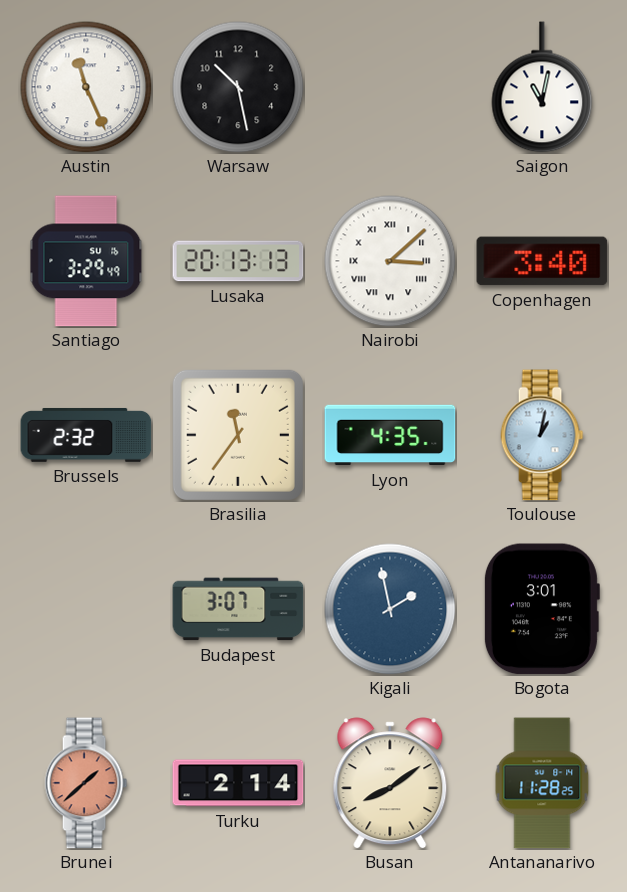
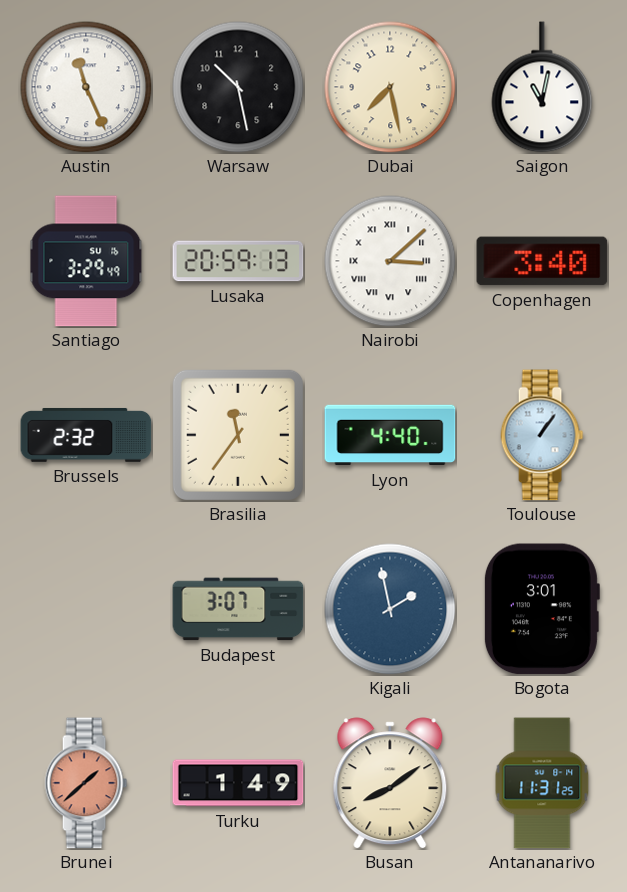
Dubai: none -> 7:28 (390, 87)
Lusaka: 20:13 -> 20:59 (238, 261)
Lyon: 4:35 -> 4:40 (390, 435)
Toulouse: 1:02 -> 1:06 (542, 435)
Turku: 2:14 -> 1:49 (238, 783)
Antananarivo: 11:28 -> 11:31 (542, 783)
